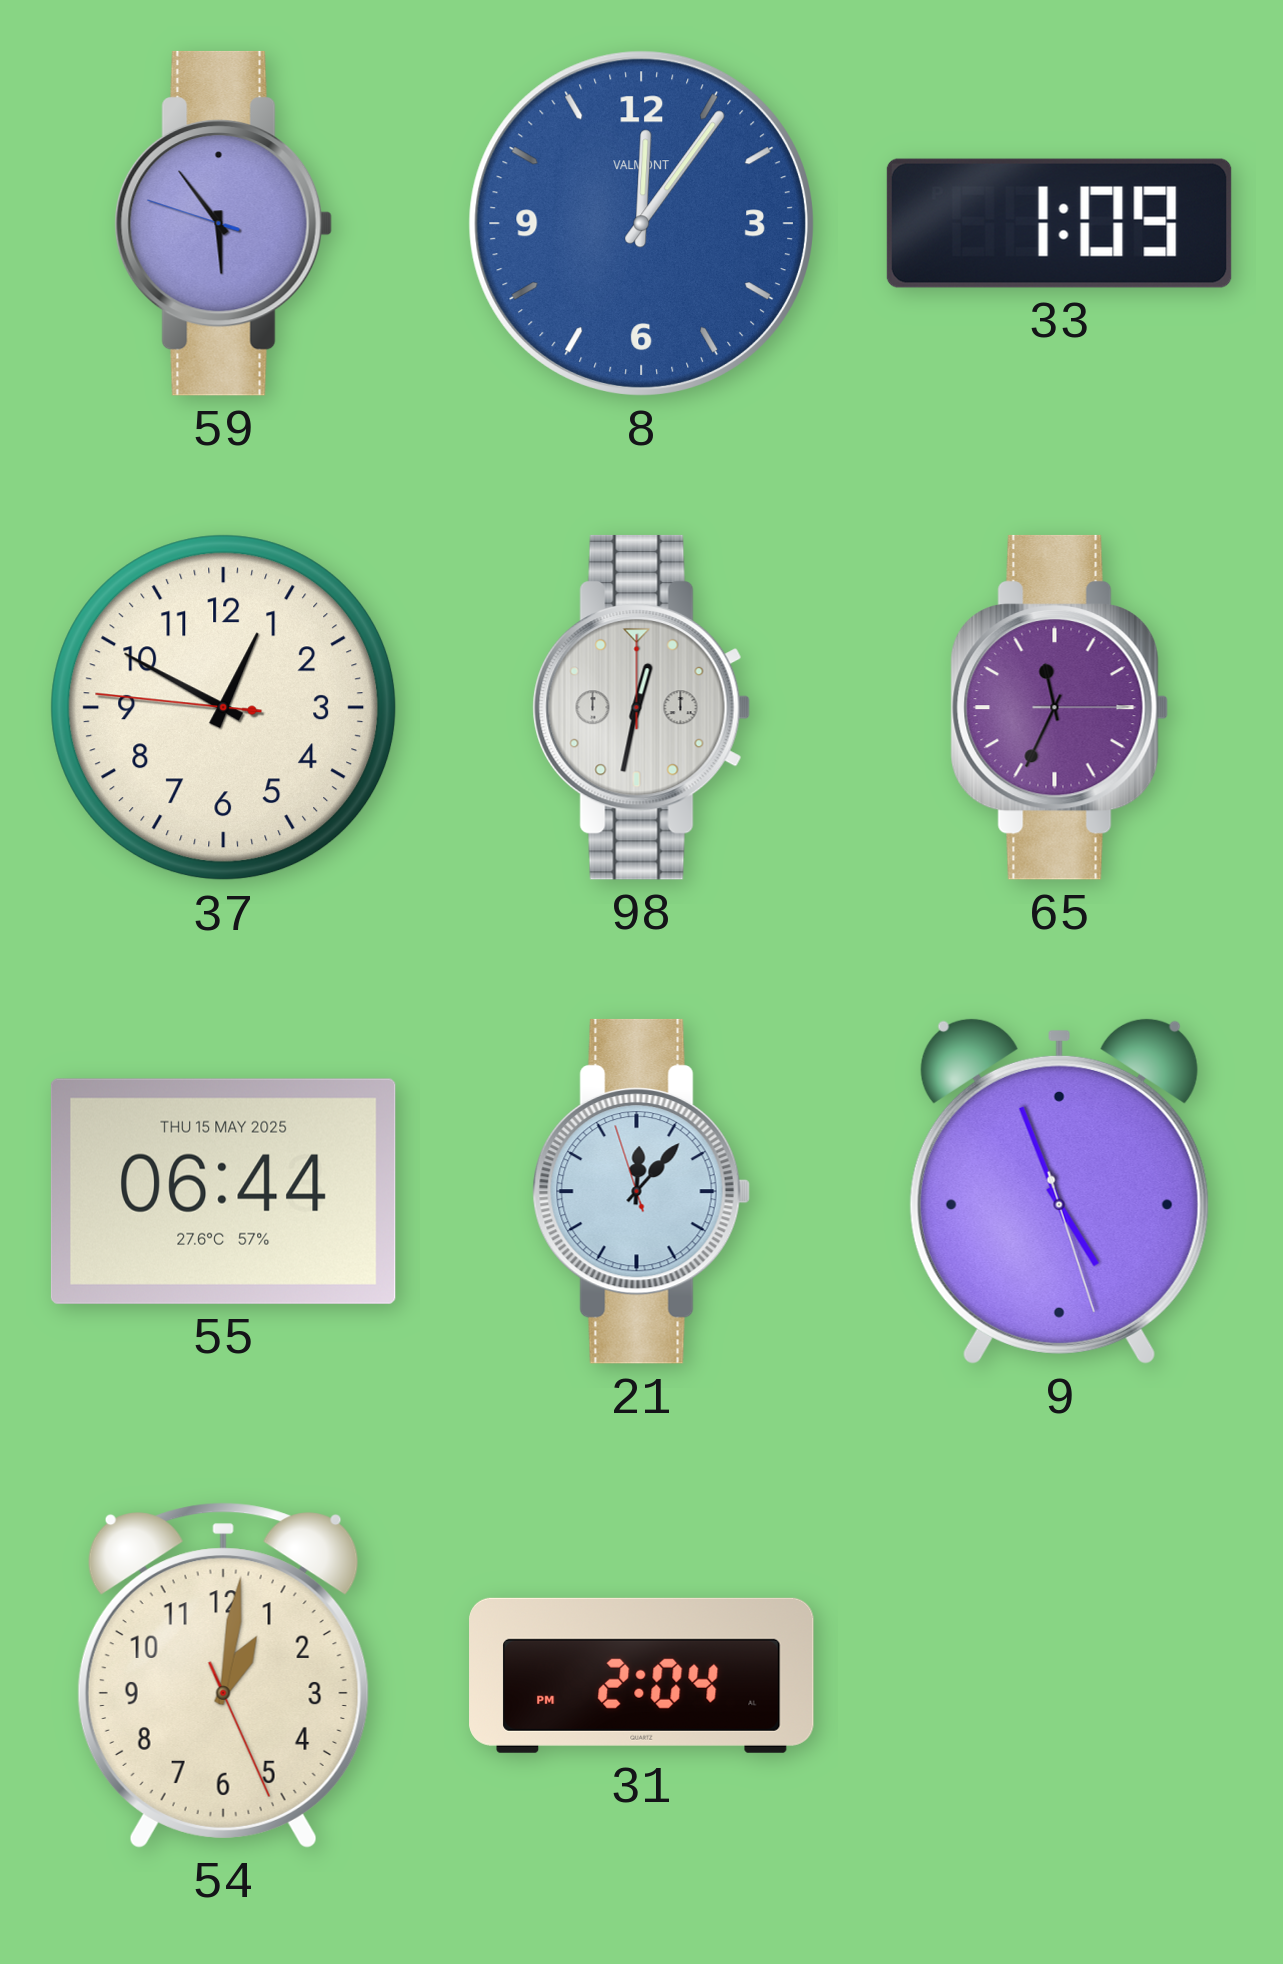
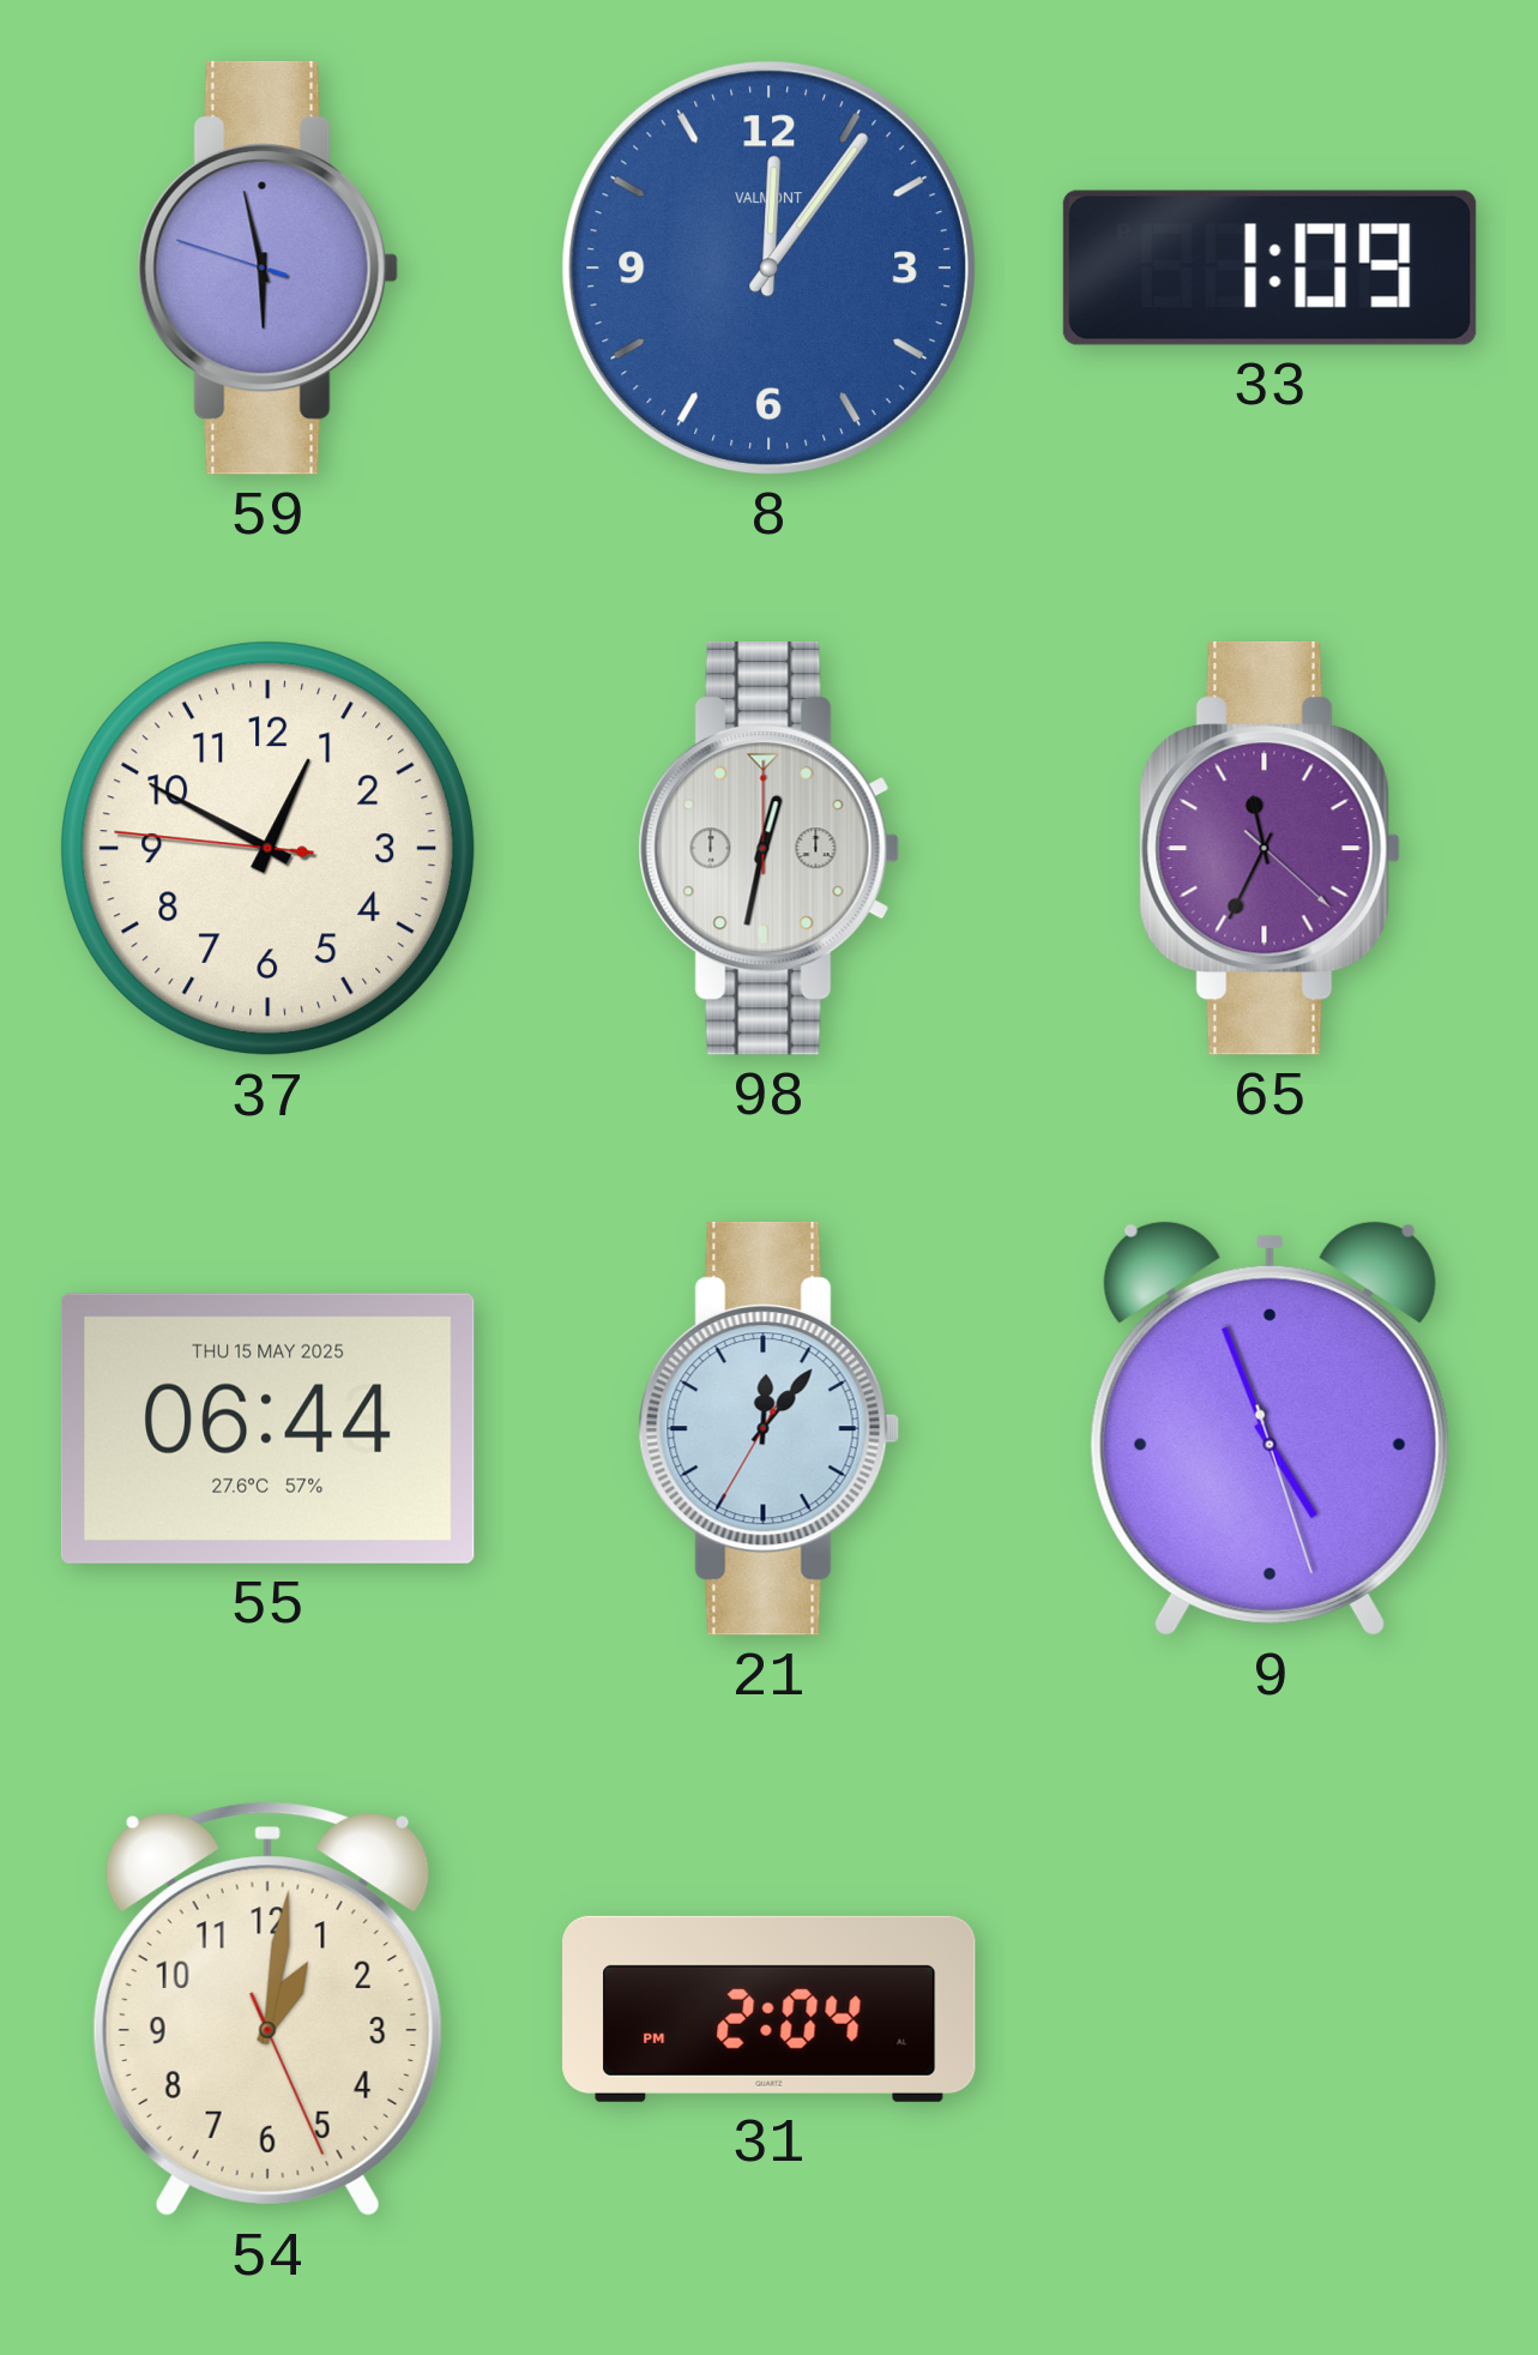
59: 5:53 -> 5:57 (267, 267)
65: 11:34:15 -> 11:34:22 (1269, 848)
21: 12:06:57 -> 12:06:35 (768, 1428)
